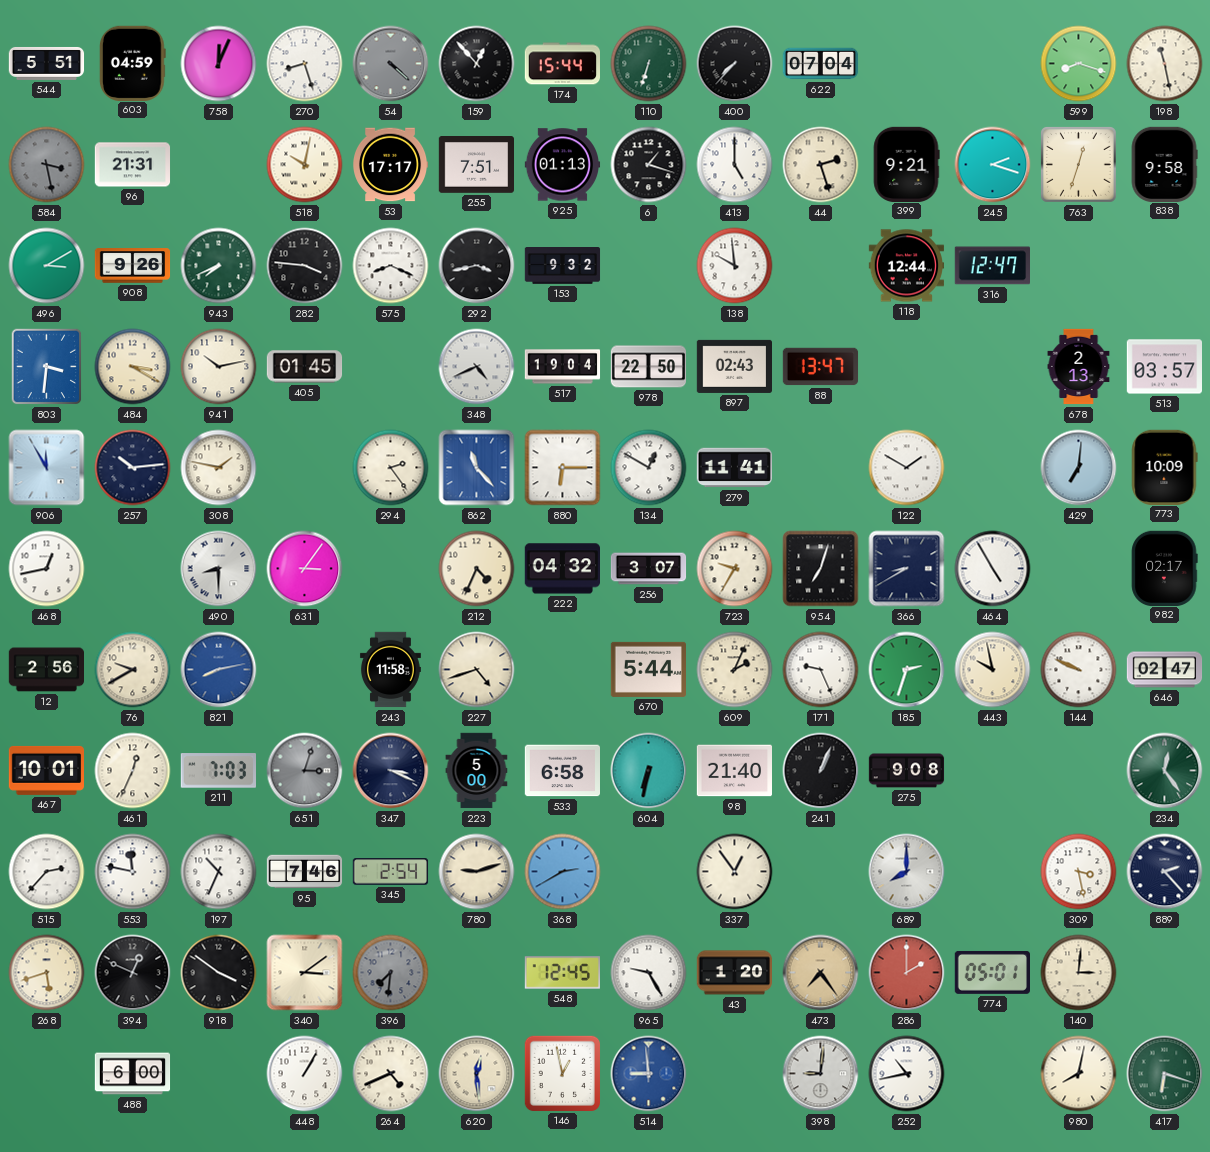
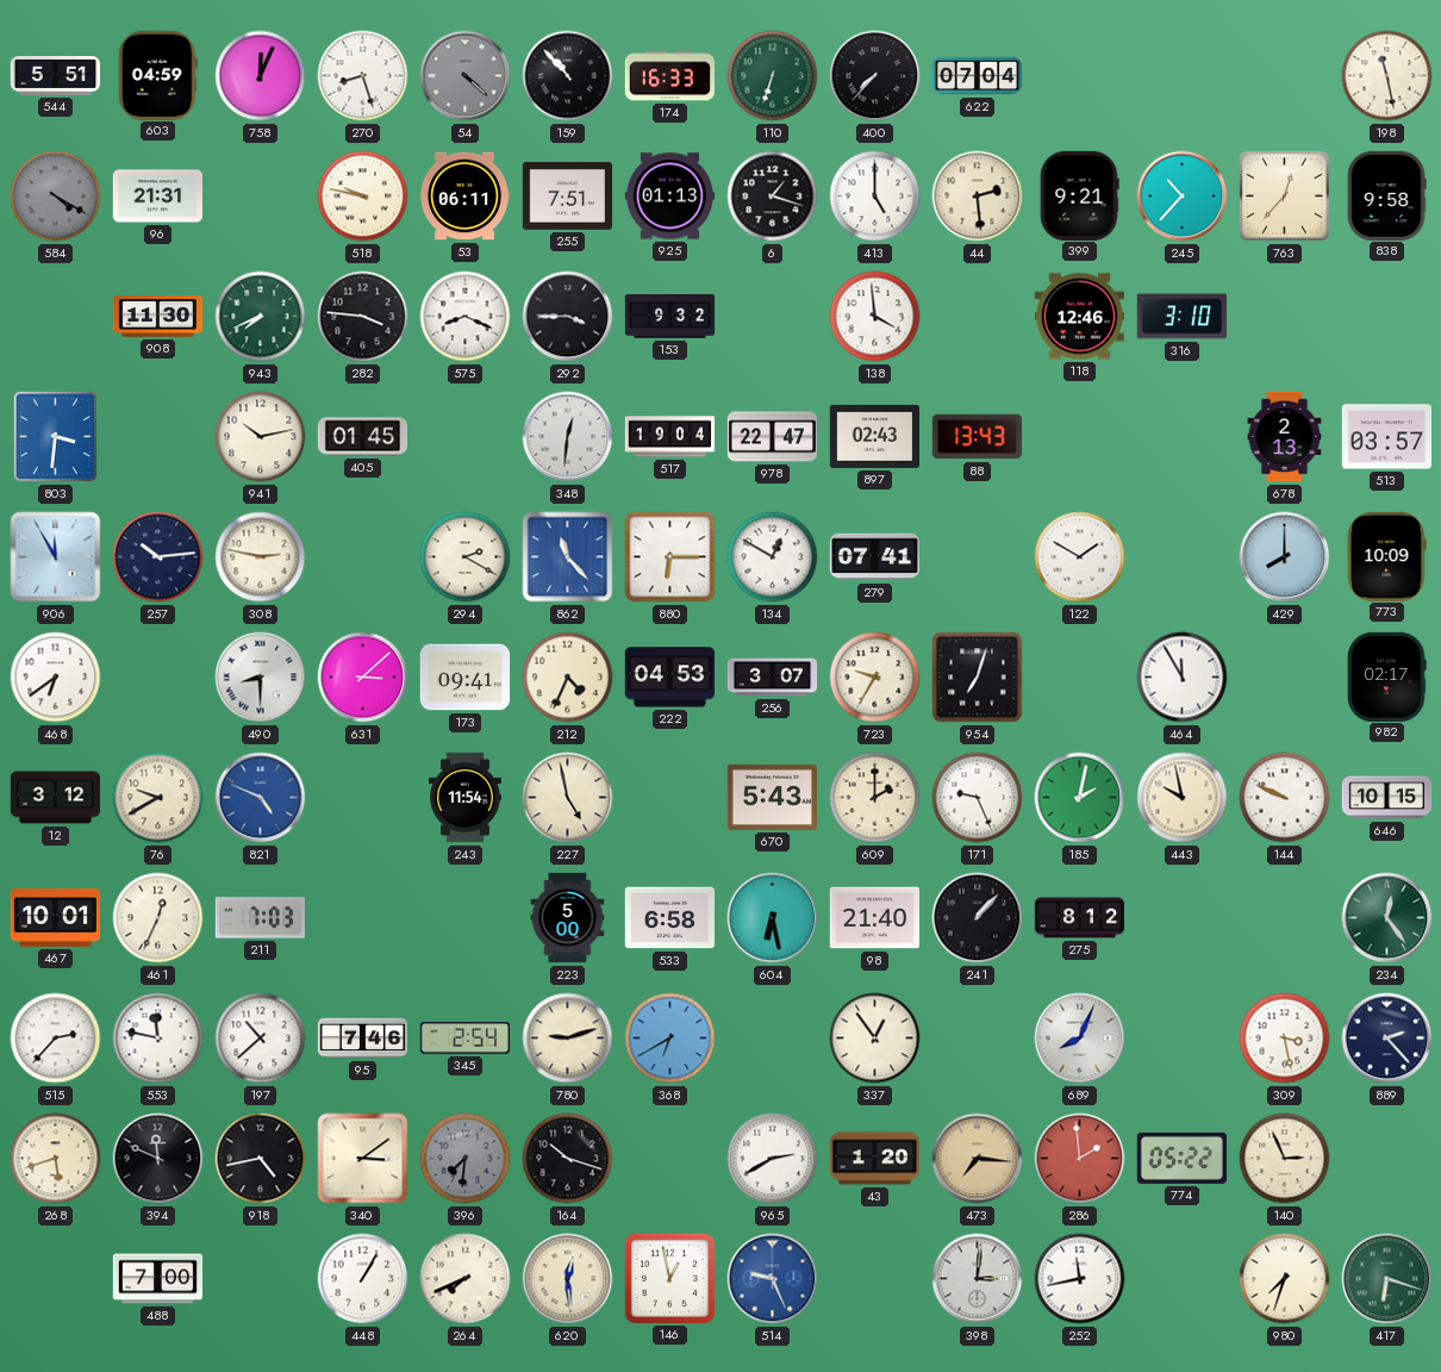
159: 12:53 -> 10:53 (568, 76)
174: 15:44 -> 16:33 (669, 76)
599: 8:18 -> none (1079, 64)
584: 3:28 -> 4:20 (56, 197)
518: 10:02 -> 9:47 (363, 197)
53: 17:17 -> 06:11 (466, 197)
44: 2:27 -> 2:29 (978, 197)
245: 2:18 -> 10:37 (1183, 197)
763: 12:33 -> 12:37 (1284, 195)
496: 3:10 -> none (47, 266)
908: 9:26 -> 11:30 (158, 317)
292: 3:43 -> 3:45 (568, 317)
138: 9:59 -> 3:59 (875, 317)
118: 12:44 -> 12:46 (1079, 317)
316: 12:47 -> 3:10 (1181, 317)
484: 3:20 -> none (133, 367)
348: 4:41 -> 12:31 (568, 437)
978: 22:50 -> 22:47 (773, 437)
88: 13:47 -> 13:43 (978, 437)
308: 1:47 -> 2:47 (261, 557)
294: 2:24 -> 2:20 (466, 557)
279: 11:41 -> 07:41 (874, 557)
429: 7:01 -> 8:00 (1285, 557)
468: 12:43 -> 6:39 (56, 678)
631: 3:06 -> 3:08 (363, 678)
173: none -> 09:41 (466, 678)
222: 04:32 -> 04:53 (669, 678)
366: 8:40 -> none (907, 569)
464: 4:55 -> 11:55 (1183, 678)
12: 2:56 -> 3:12 (56, 798)
821: 8:13 -> 4:49 (261, 798)
243: 11:58 -> 11:54 (464, 798)
227: 4:42 -> 4:58 (568, 798)
670: 5:44 -> 5:43 (772, 797)
609: 2:04 -> 2:00 (875, 798)
185: 2:33 -> 2:02 (1080, 798)
646: 02:47 -> 10:15 (1387, 798)
651: 3:03 -> none (305, 771)
347: 3:19 -> none (391, 771)
604: 6:32 -> 6:28 (773, 918)
241: 1:04 -> 1:07 (978, 918)
275: 9:08 -> 8:12 (1080, 918)
197: 10:34 -> 10:38 (261, 1039)
368: 2:40 -> 6:40 (670, 1039)
689: 8:00 -> 8:04 (1080, 1039)
394: 12:49 -> 11:49 (158, 1159)
918: 3:51 -> 4:43 (261, 1159)
164: none -> 10:18 (568, 1159)
548: 12:45 -> none (562, 973)
965: 9:25 -> 2:40 (773, 1159)
473: 7:24 -> 7:16 (978, 1159)
286: 2:00 -> 1:59 (1080, 1159)
774: 05:01 -> 05:22 (1181, 1158)
140: 3:01 -> 2:56 (1285, 1159)
488: 6:00 -> 7:00 (158, 1279)
264: 4:41 -> 7:41 (466, 1279)
514: 8:59 -> 9:26 (773, 1279)
398: 9:01 -> 3:01 (978, 1279)
252: 10:43 -> 11:43 (1080, 1279)
980: 8:02 -> 7:33 (1285, 1279)
